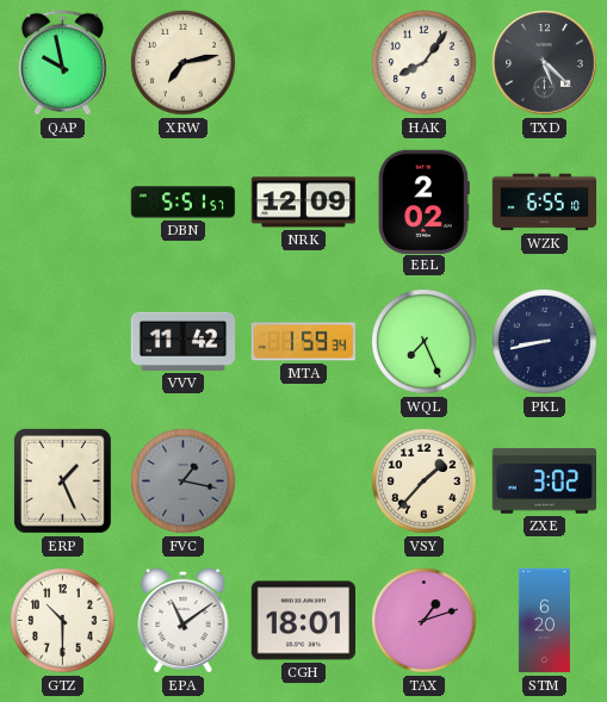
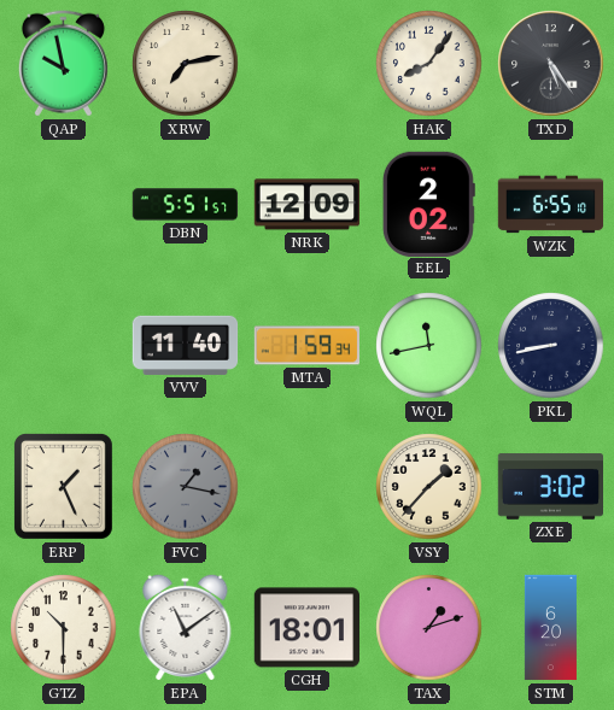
TXD: 5:22 -> 5:24 (551, 64)
VVV: 11:42 -> 11:40 (186, 345)
WQL: 7:26 -> 11:43 (429, 346)
